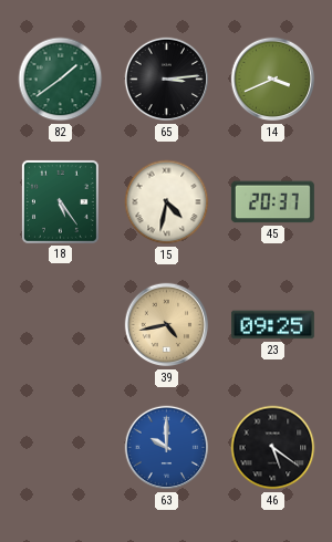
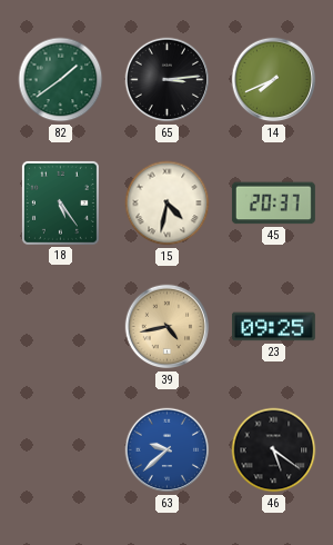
14: 3:41 -> 7:41 (274, 80)
63: 10:00 -> 9:38 (168, 450)
